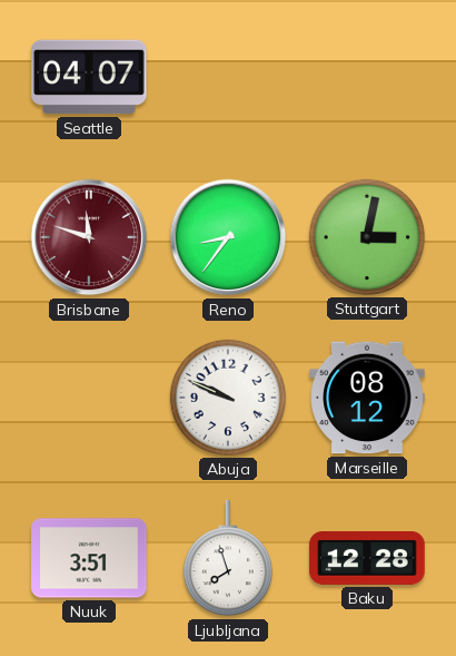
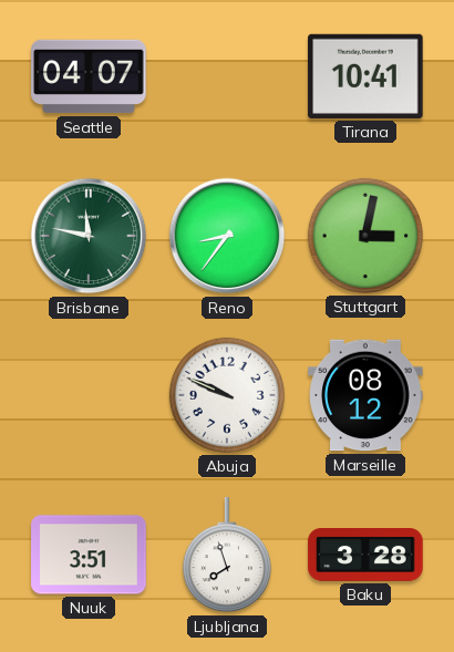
Tirana: none -> 10:41 (365, 76)
Brisbane: 11:48 -> 11:47 (89, 236)
Brisbane dial: burgundy -> green (89, 236)
Baku: 12:28 -> 3:28 (365, 556)
